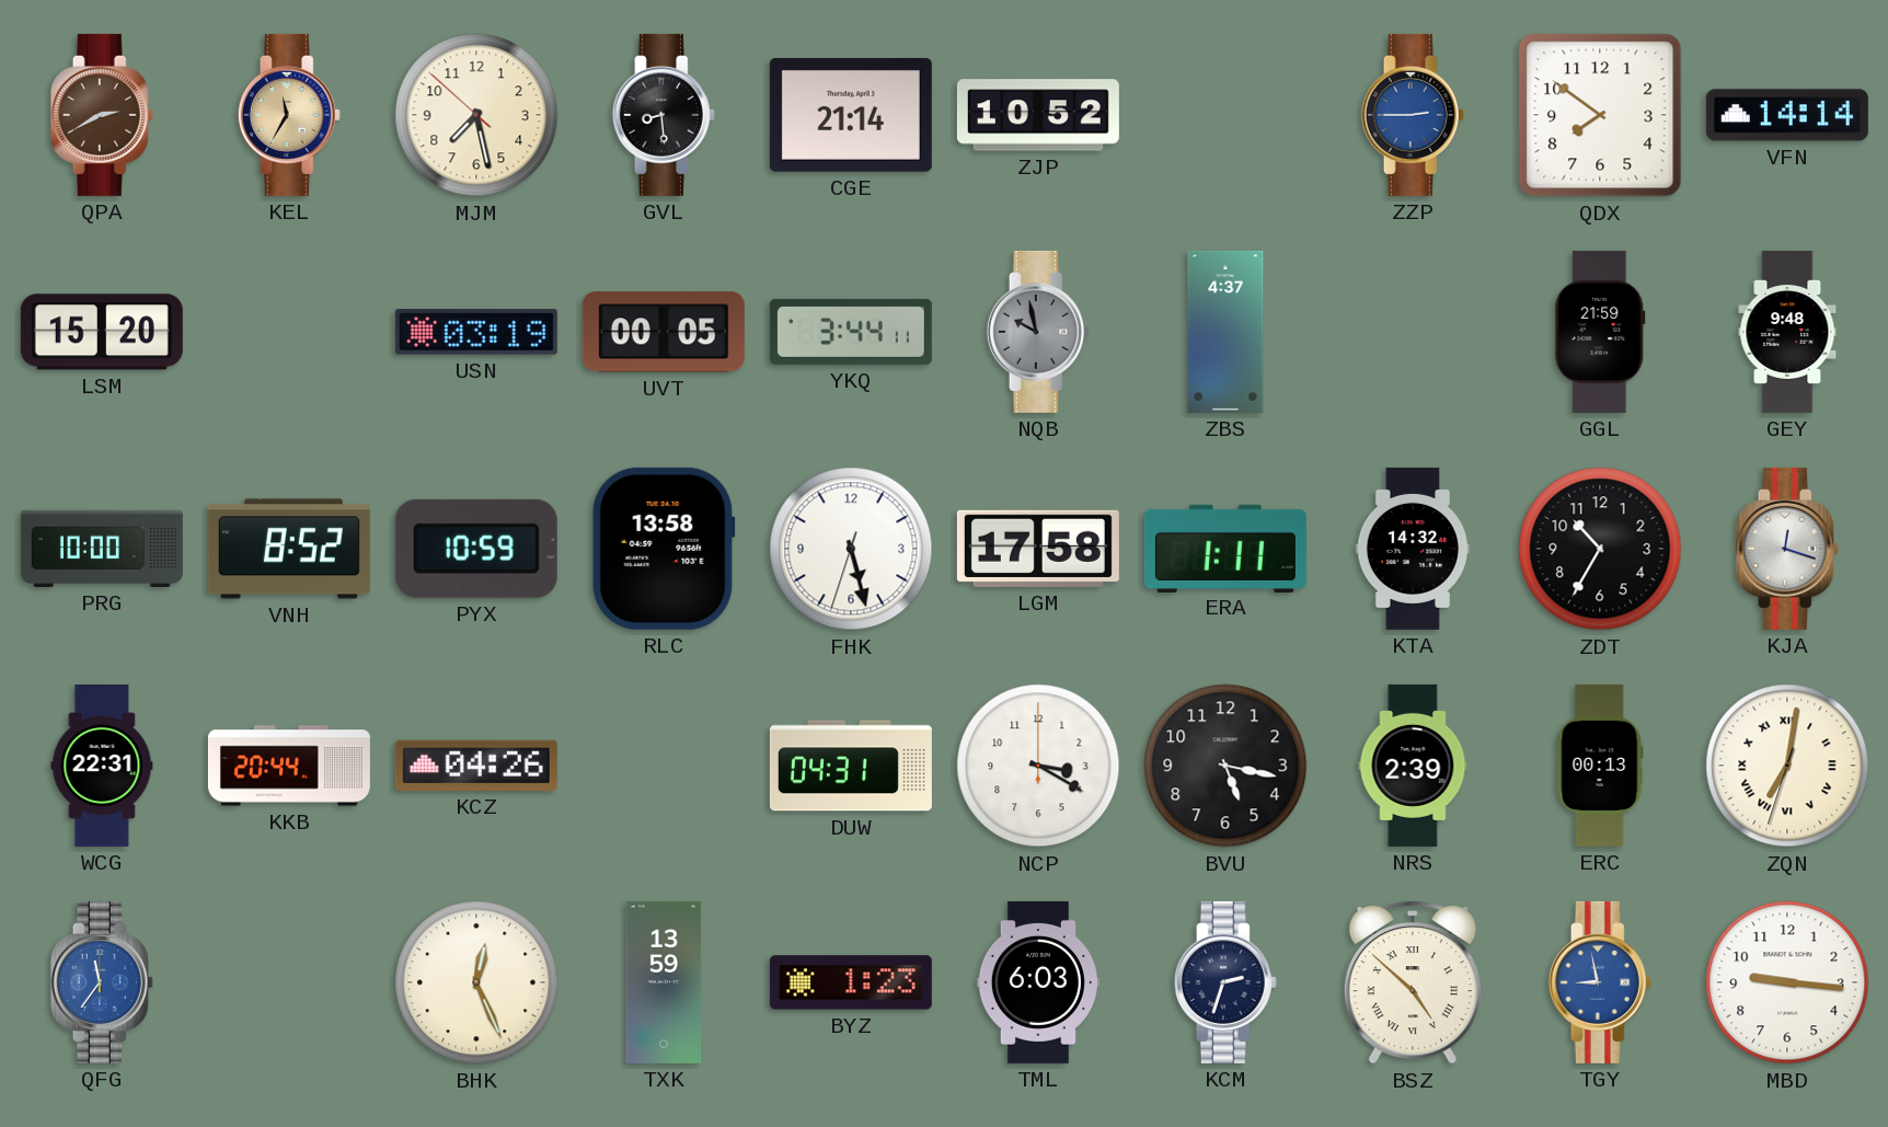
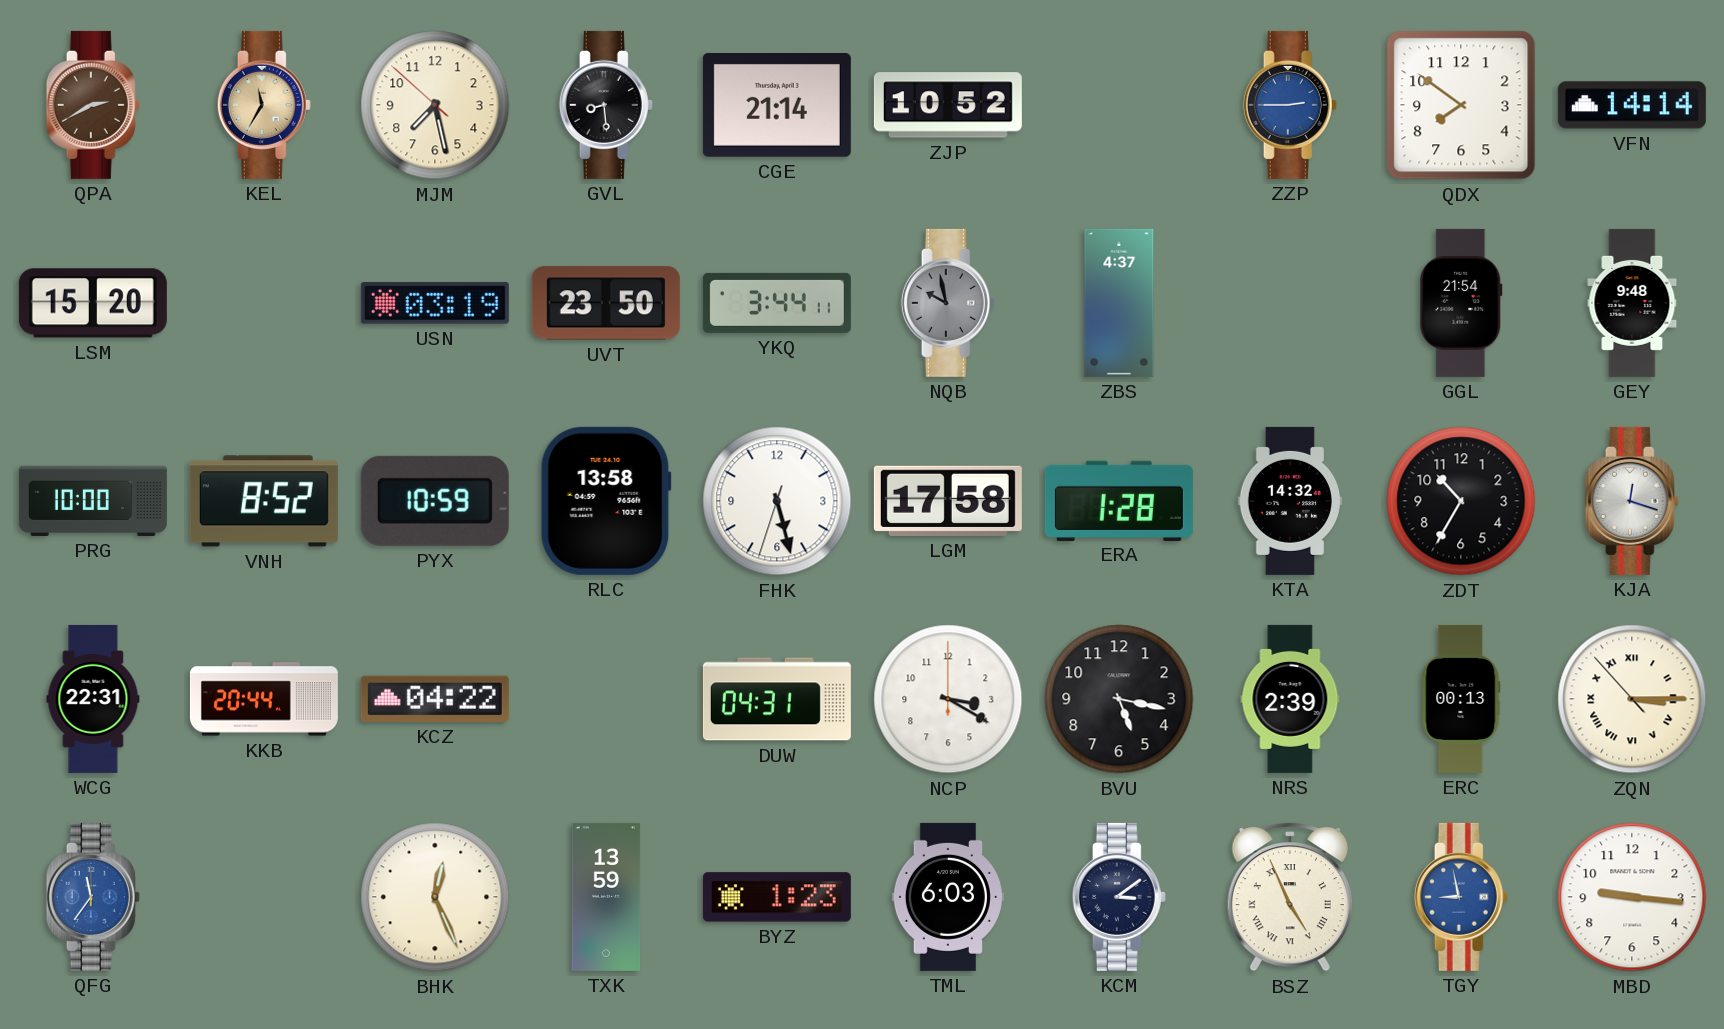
UVT: 00:05 -> 23:50 (606, 303)
GGL: 21:59 -> 21:54 (1461, 303)
ERA: 1:11 -> 1:28 (1119, 500)
KCZ: 04:26 -> 04:22 (435, 699)
ZQN: 7:01 -> 3:14 (1632, 699)
KCM: 2:33 -> 3:09 (1119, 897)
BSZ: 4:52 -> 4:56 (1290, 897)
